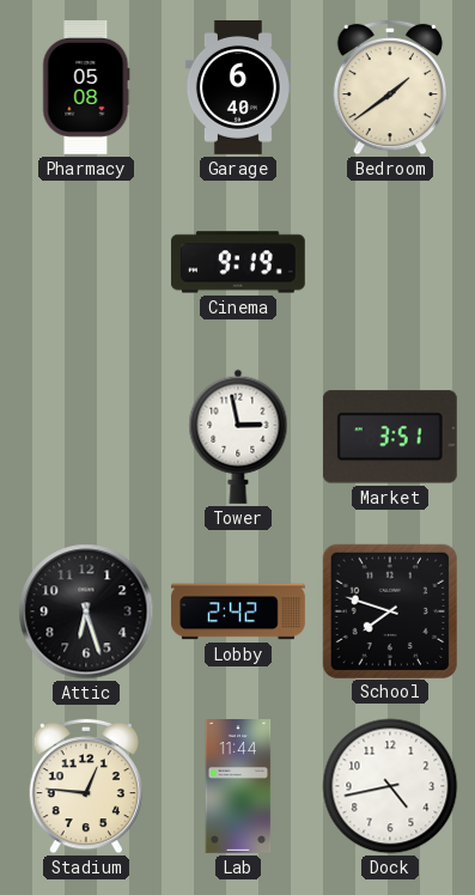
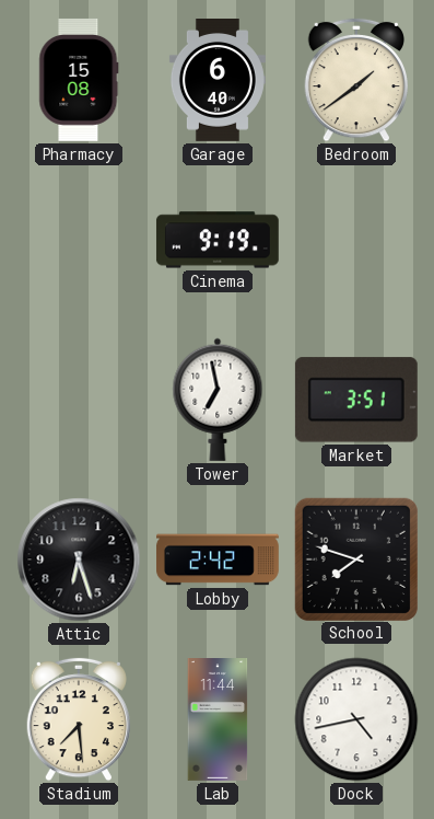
Pharmacy: 05:08 -> 15:08 (79, 80)
Tower: 2:58 -> 6:58 (218, 400)
Stadium: 12:46 -> 7:29 (78, 719)
